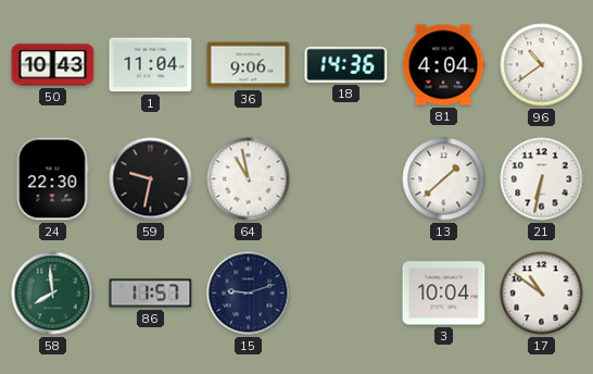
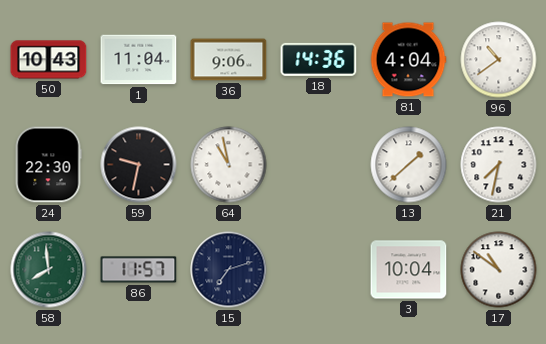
21: 6:32 -> 7:32 (499, 165)
15: 9:12 -> 7:12 (229, 270)
